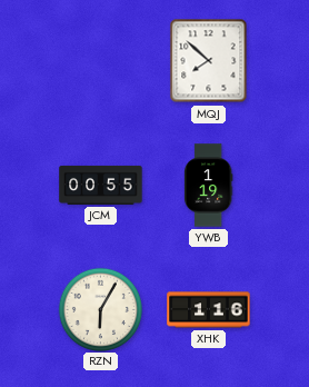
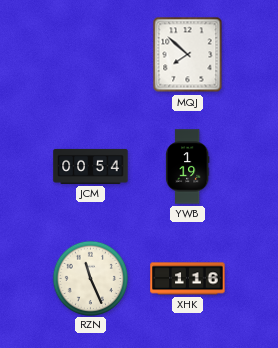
JCM: 00:55 -> 00:54 (91, 166)
RZN: 6:05 -> 11:26 (90, 278)
